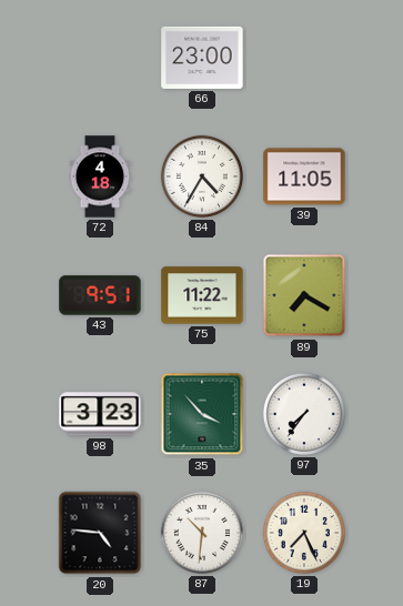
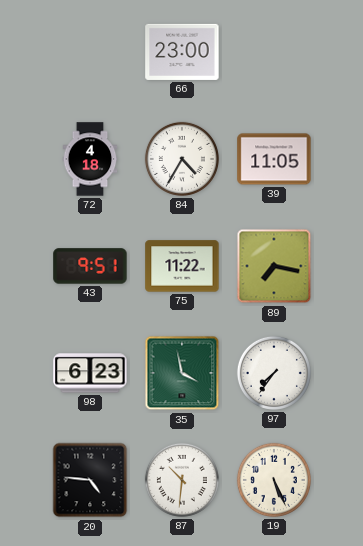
89: 7:20 -> 7:17 (274, 266)
98: 3:23 -> 6:23 (90, 373)
35: 3:53 -> 3:58 (182, 373)
19: 7:26 -> 5:26 (274, 480)
